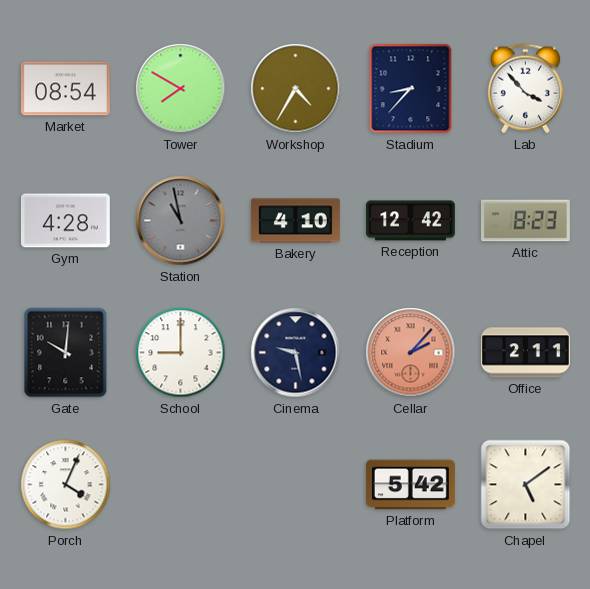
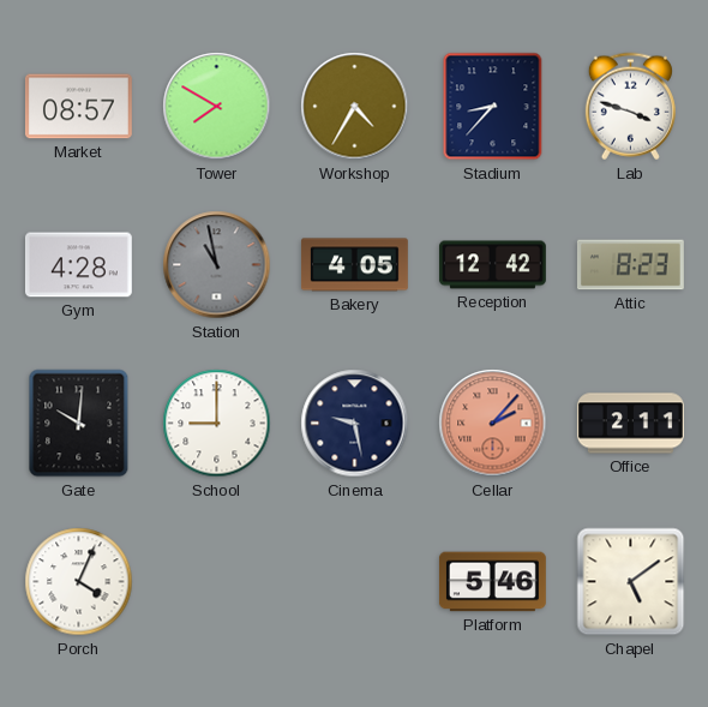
Market: 08:54 -> 08:57 (78, 107)
Lab: 3:53 -> 3:48 (630, 107)
Bakery: 4:10 -> 4:05 (354, 265)
Platform: 5:42 -> 5:46 (492, 582)
